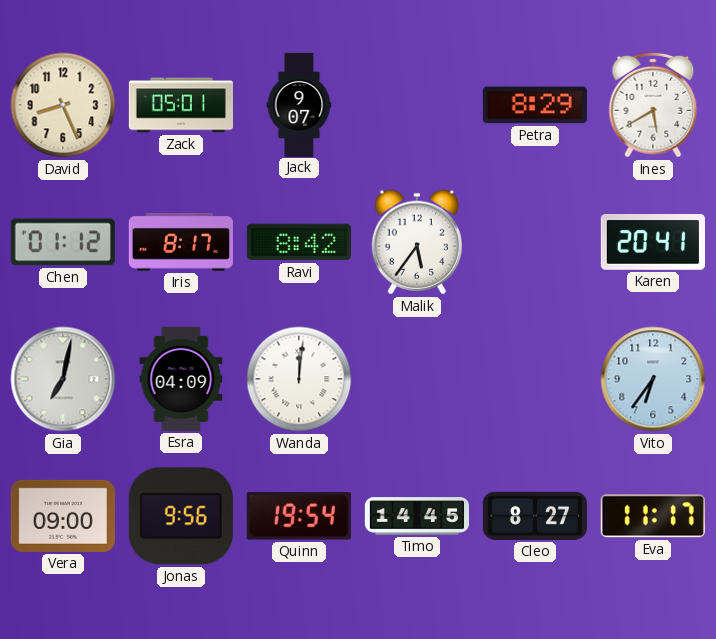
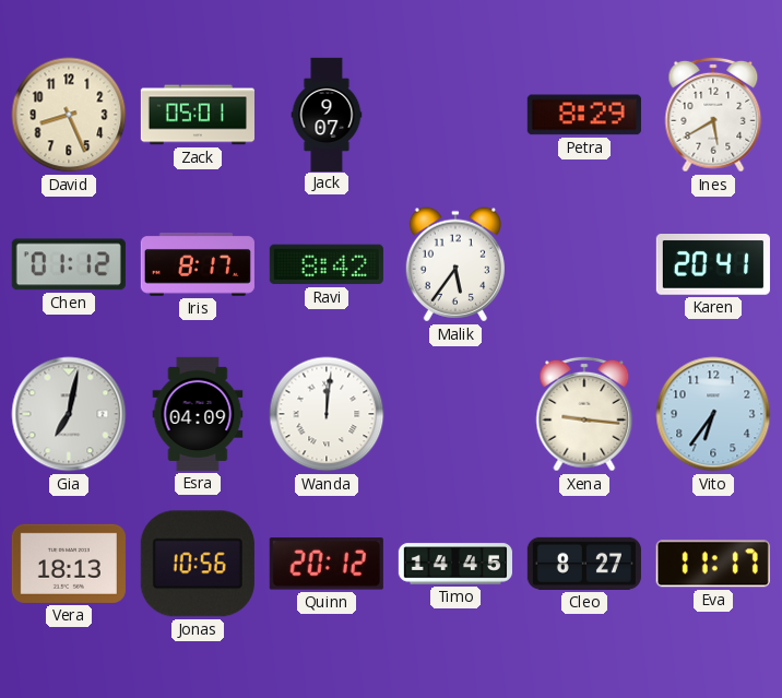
Xena: none -> 9:16 (584, 414)
Vera: 09:00 -> 18:13 (69, 564)
Jonas: 9:56 -> 10:56 (198, 564)
Quinn: 19:54 -> 20:12 (327, 564)
